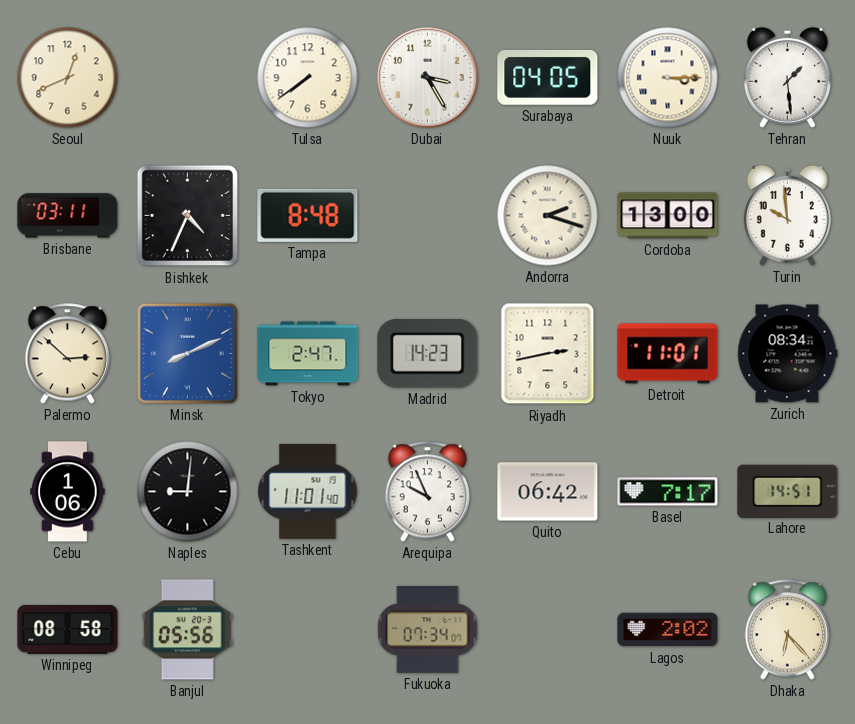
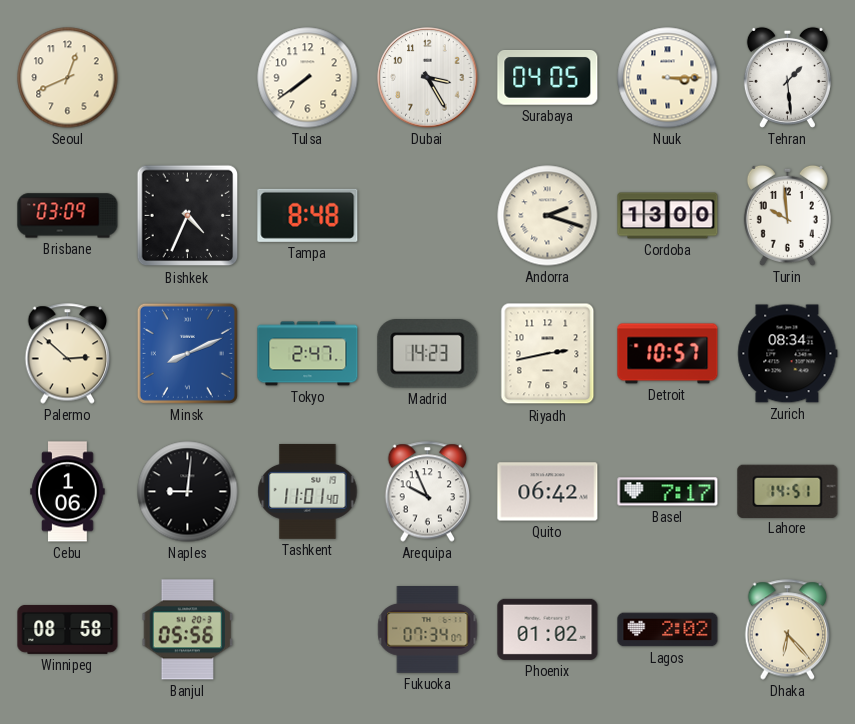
Brisbane: 03:11 -> 03:09 (68, 216)
Detroit: 11:01 -> 10:57 (668, 354)
Phoenix: none -> 01:02 (548, 629)
